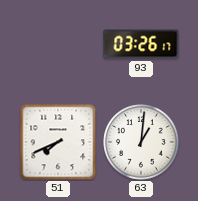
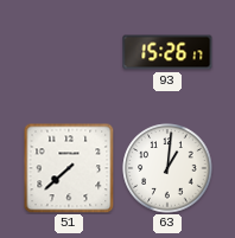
93: 03:26 -> 15:26 (167, 52)
51: 7:41 -> 7:38 (69, 168)
